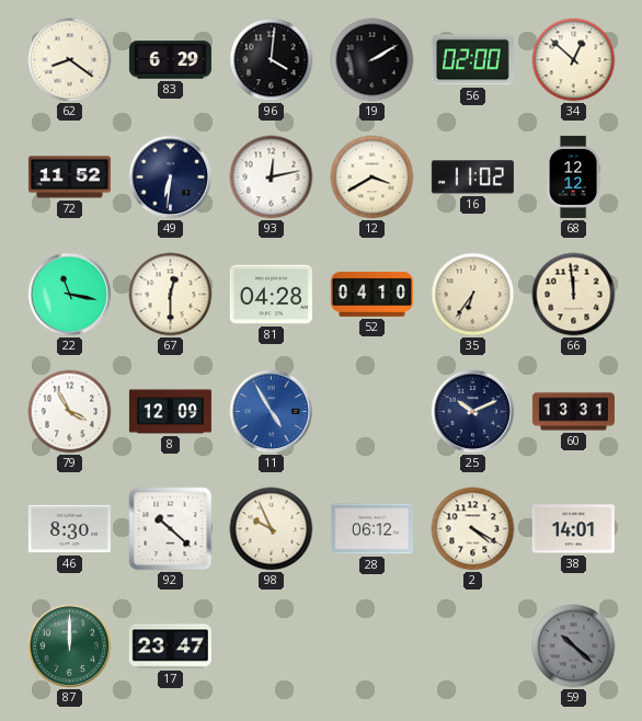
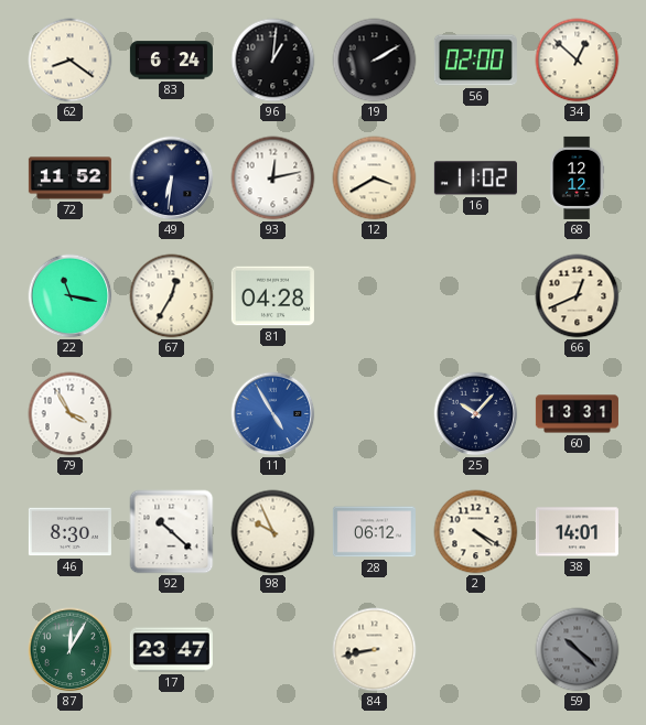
83: 6:29 -> 6:24 (171, 61)
96: 4:01 -> 1:01 (273, 61)
67: 12:30 -> 12:35 (172, 296)
52: 04:10 -> none (371, 294)
35: 6:36 -> none (473, 295)
66: 11:59 -> 12:41 (578, 296)
8: 12:09 -> none (170, 412)
25: 10:11 -> 10:07 (476, 414)
87: 12:00 -> 12:05 (71, 650)
84: none -> 8:43 (375, 650)
